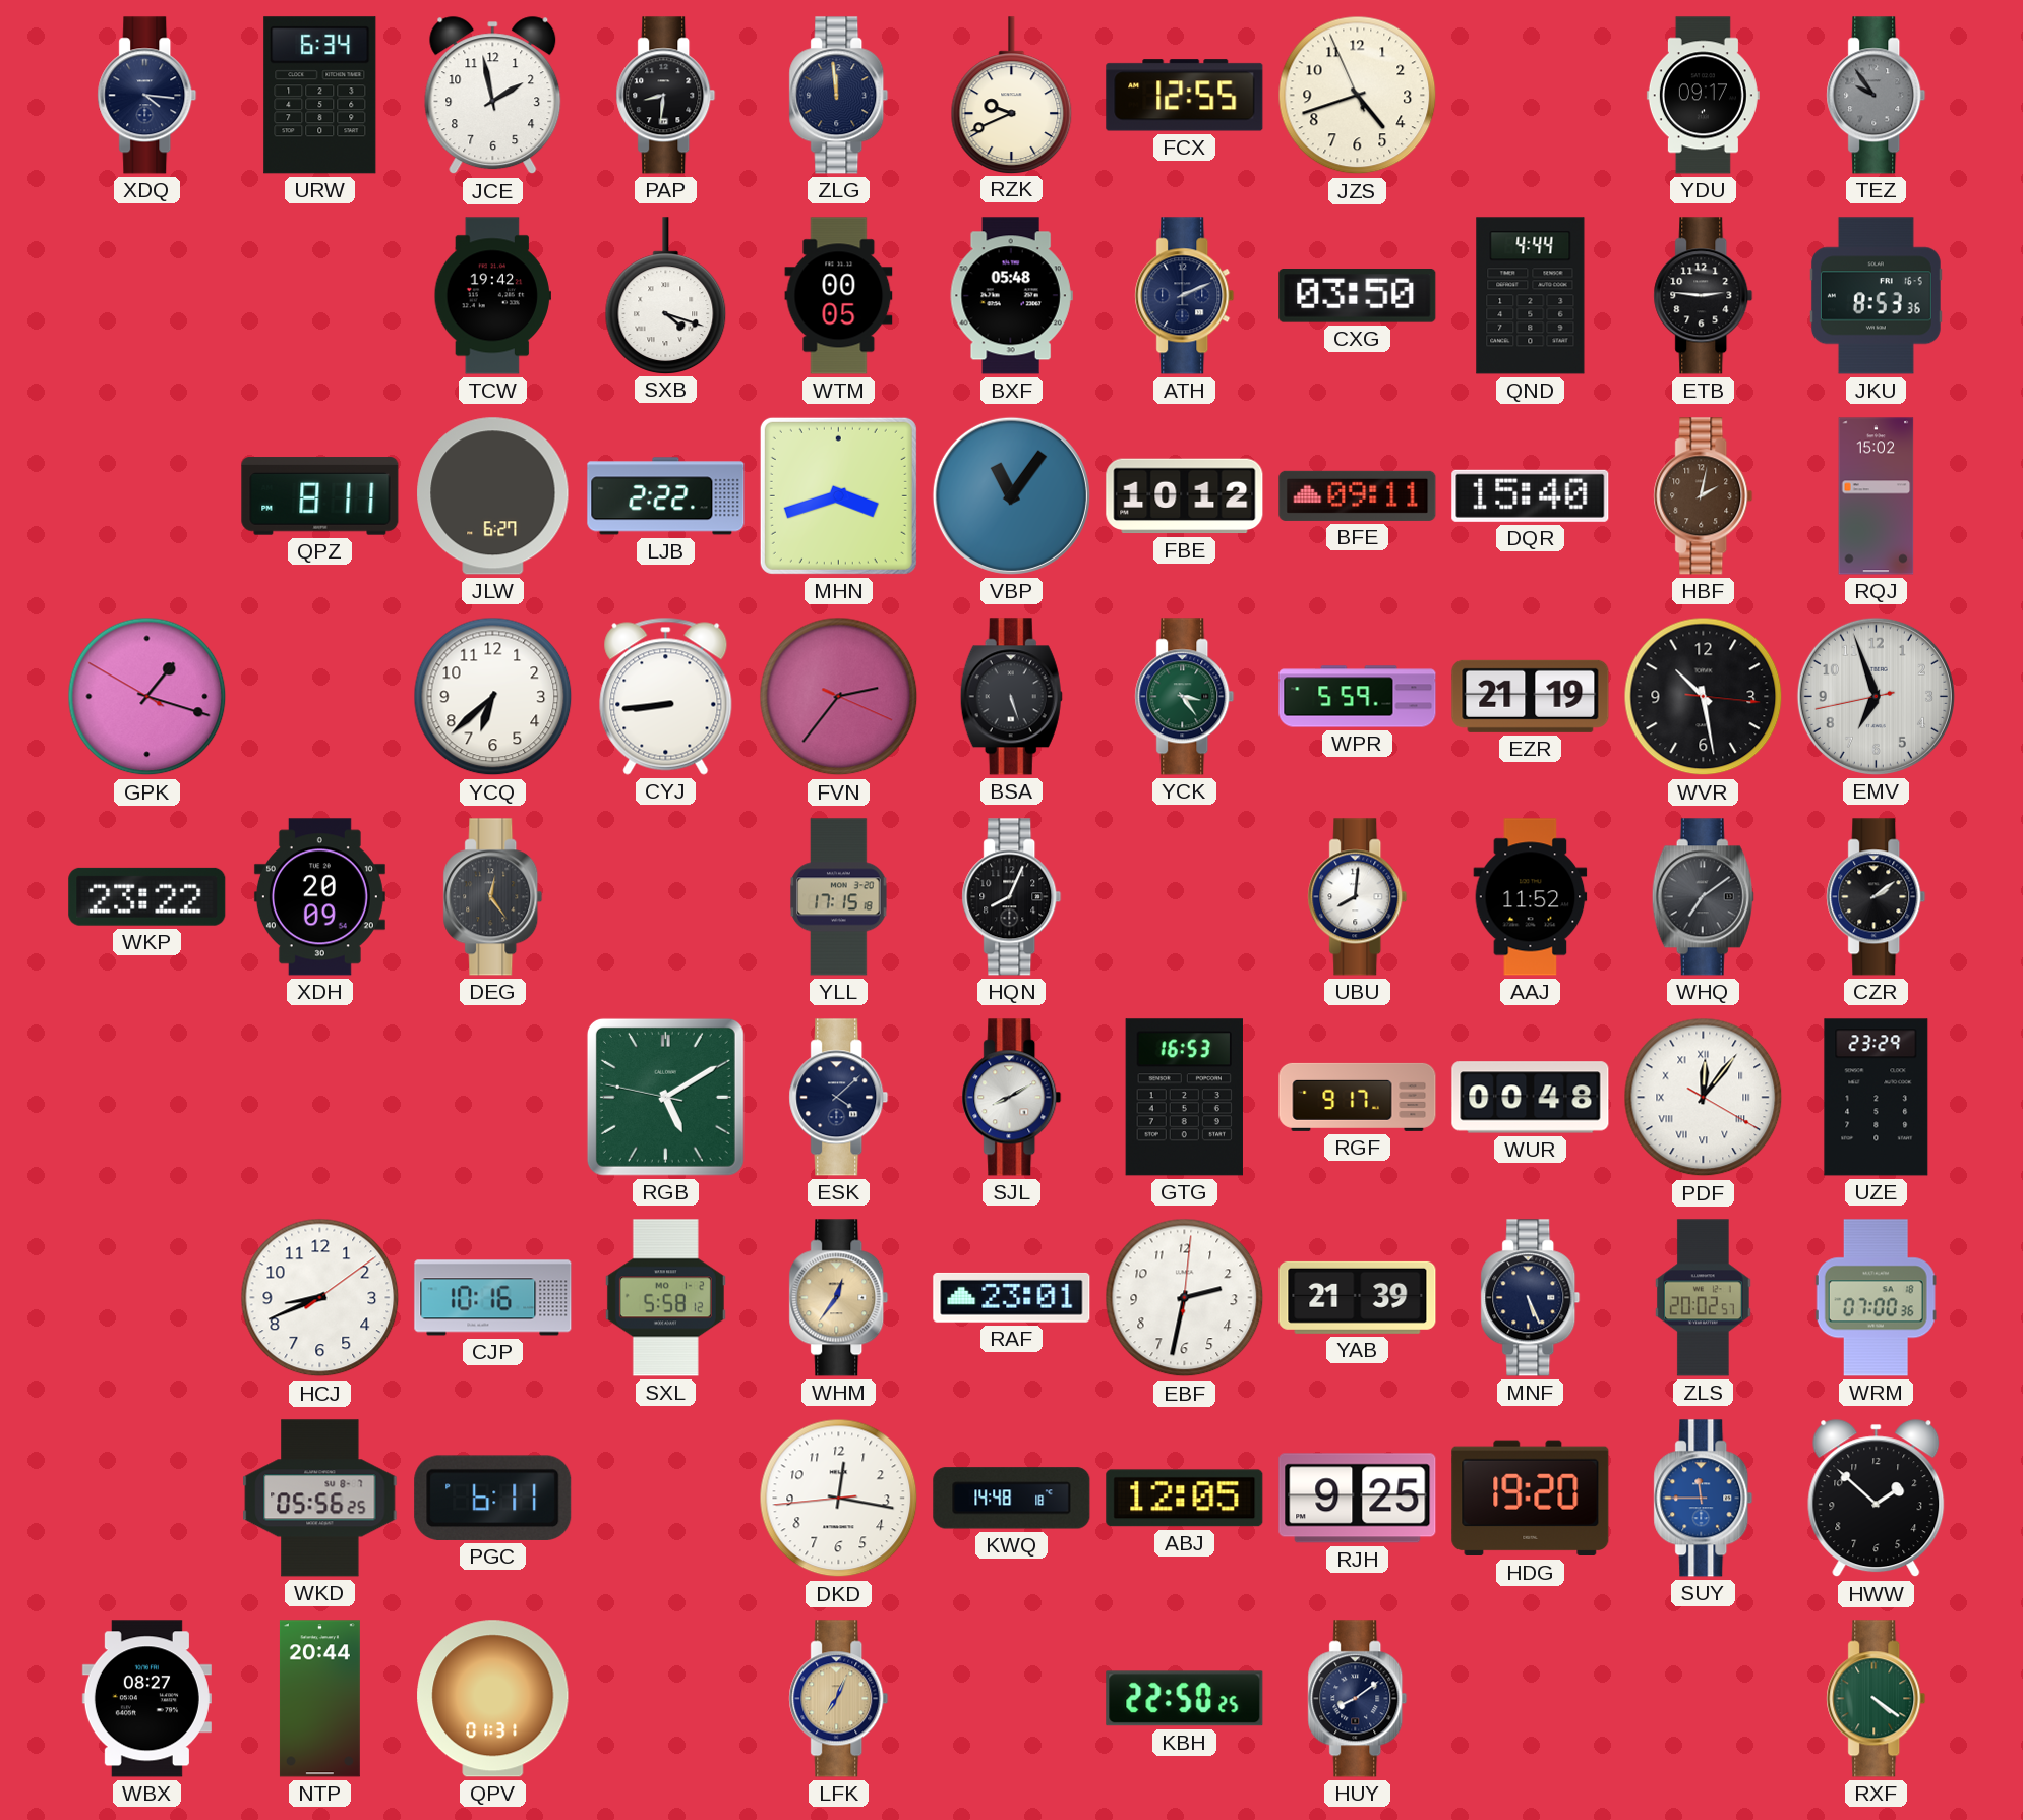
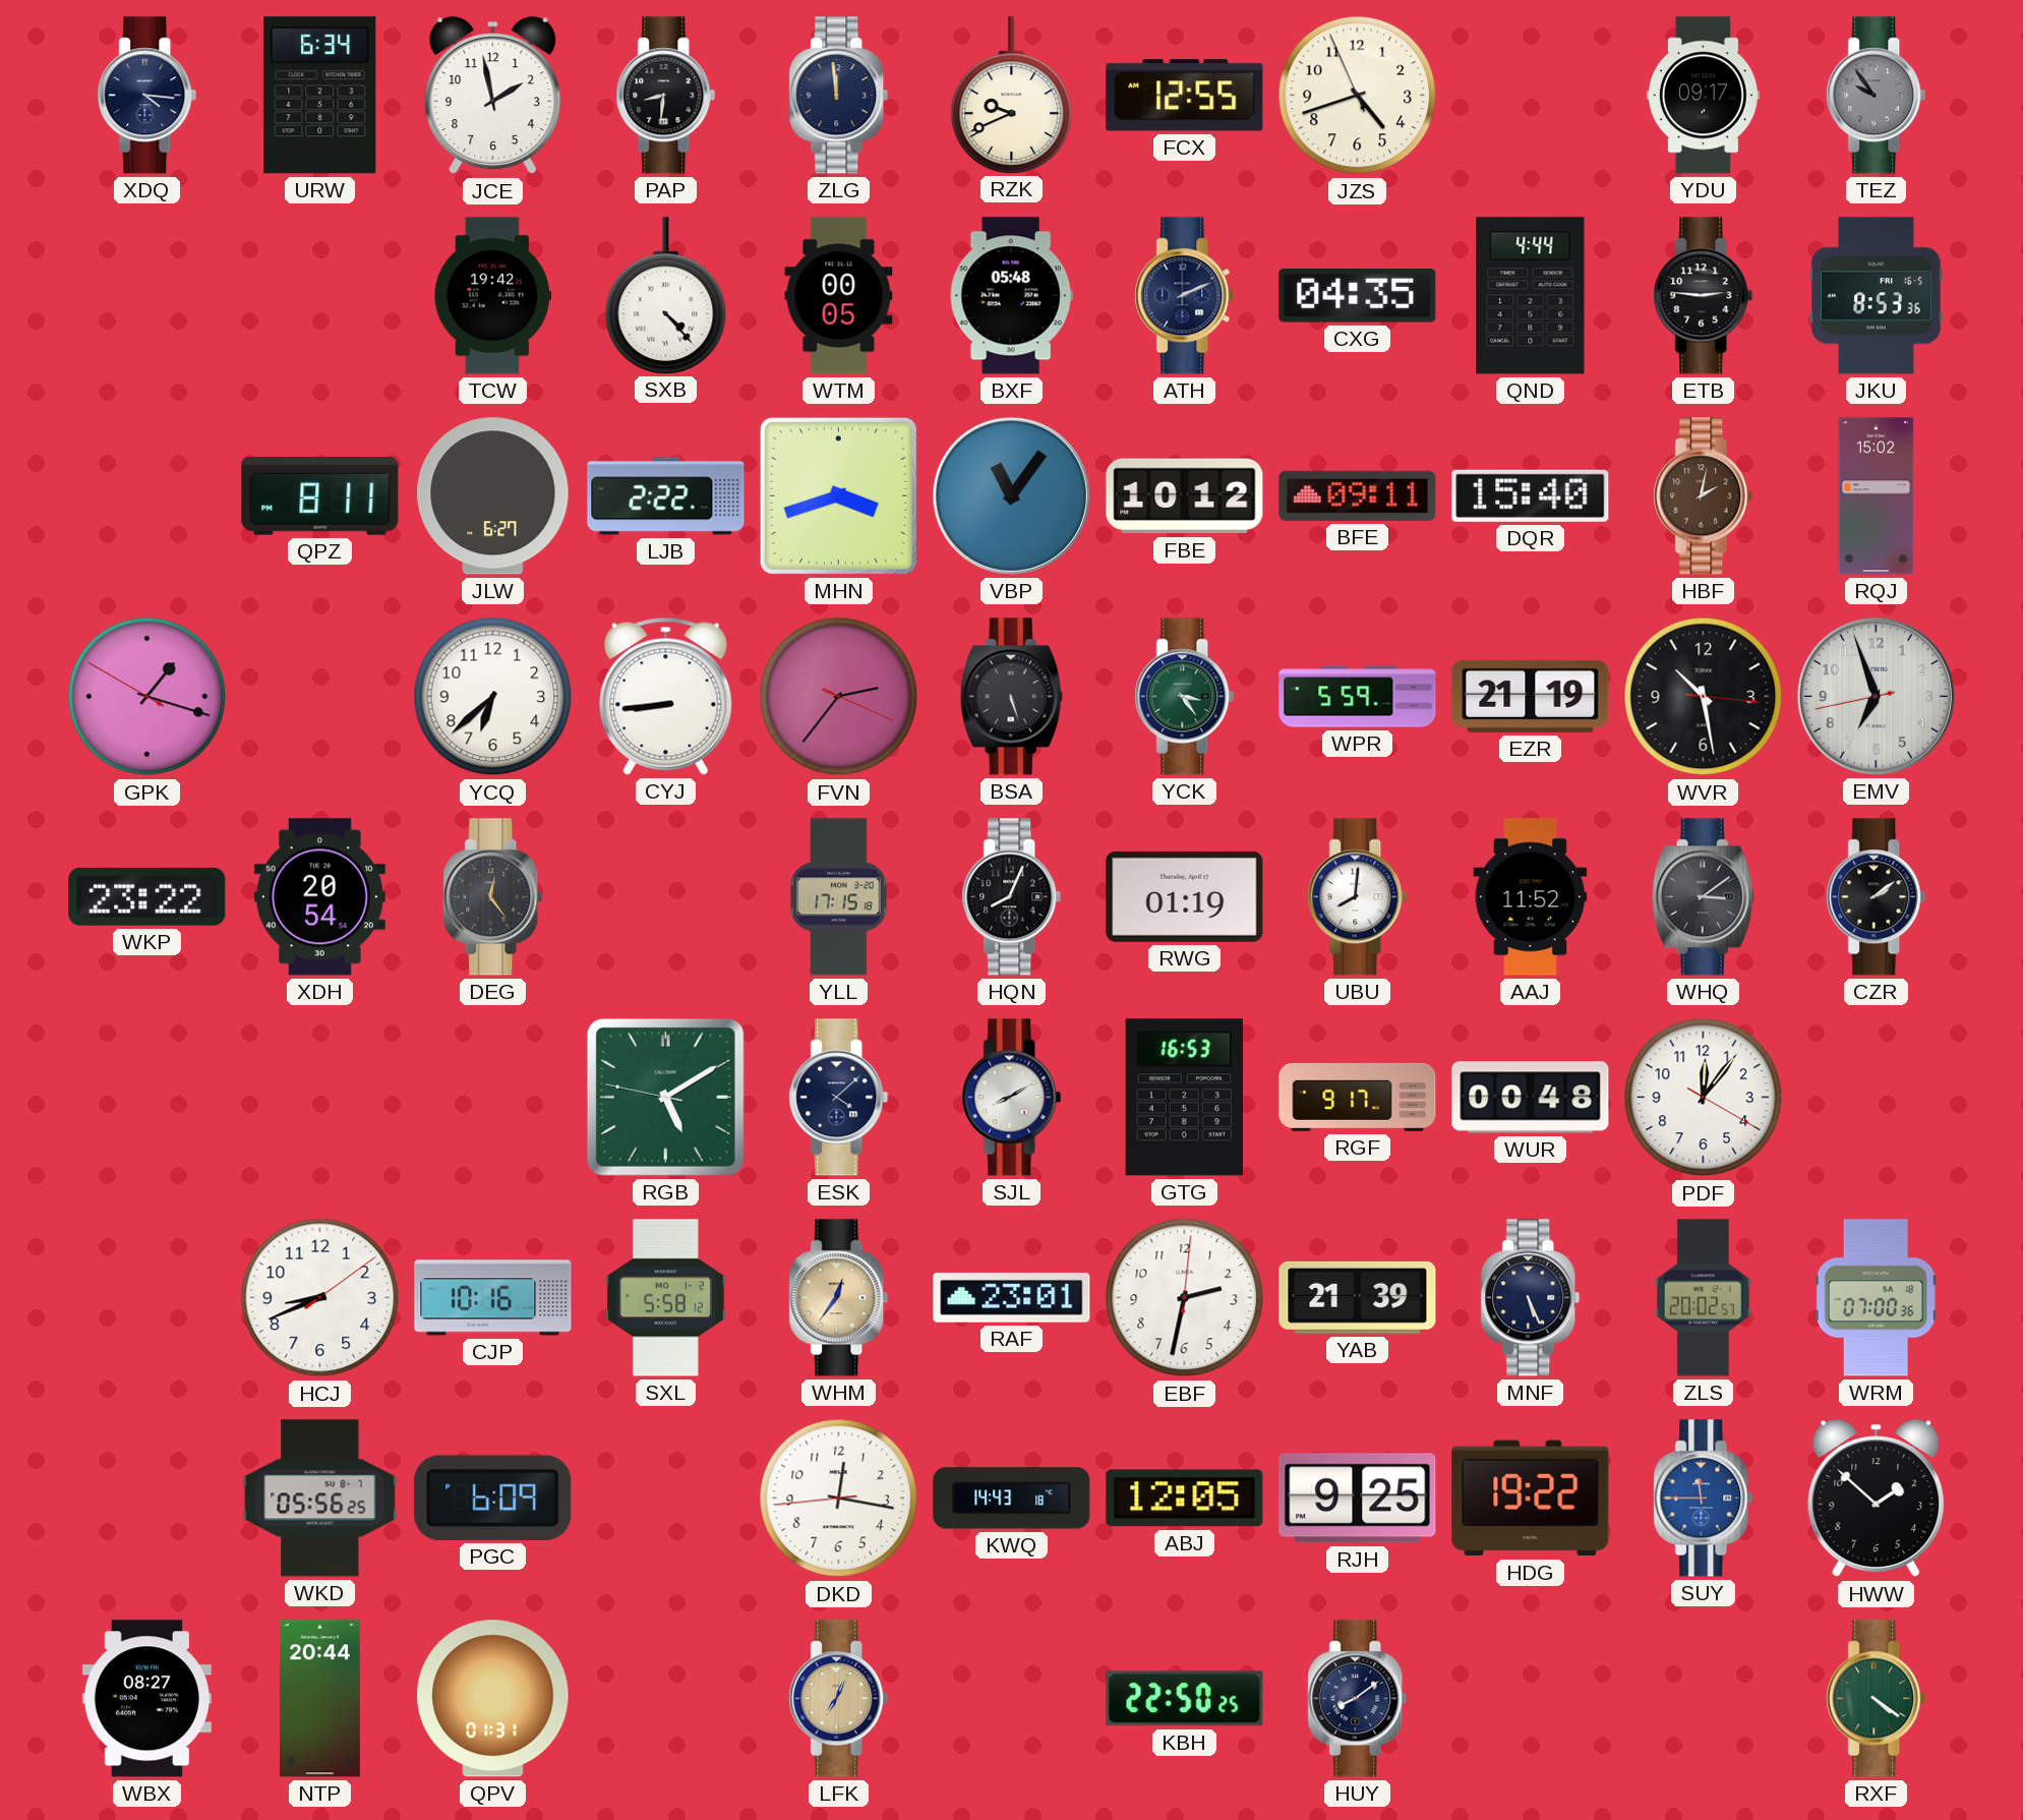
SXB: 4:18 -> 4:23 (666, 295)
CXG: 03:50 -> 04:35 (1358, 296)
XDH: 20:09 -> 20:54 (319, 897)
RWG: none -> 01:19 (1185, 896)
WHQ: 7:09 -> 3:09 (1703, 897)
PDF numerals: Roman -> Arabic (1704, 1098)
UZE: 23:29 -> none (1877, 1098)
PGC: 6:11 -> 6:09 (493, 1498)
KWQ: 14:48 -> 14:43 (1012, 1499)
HDG: 19:20 -> 19:22 (1531, 1499)
